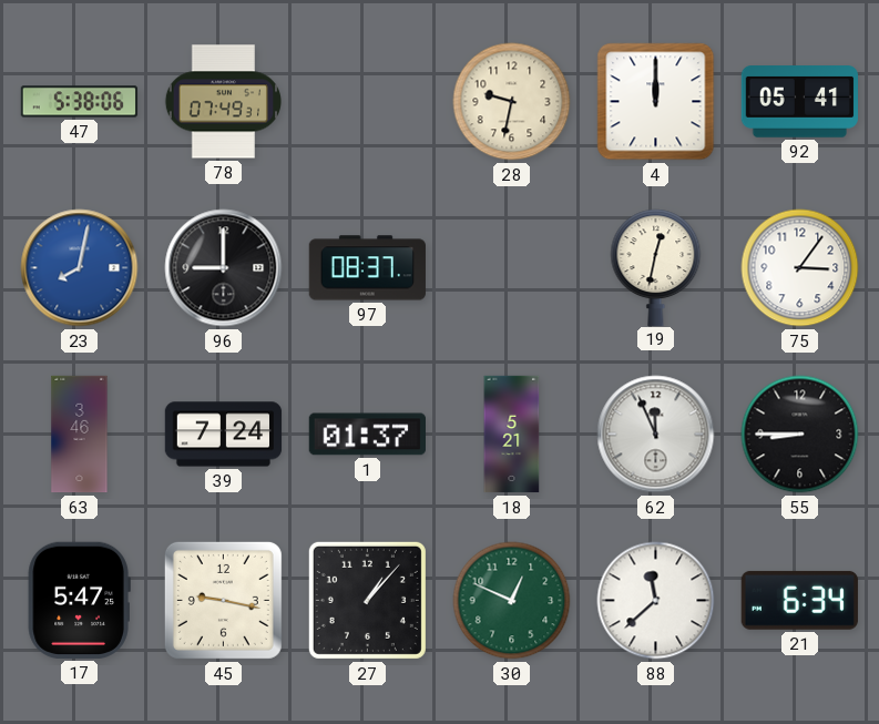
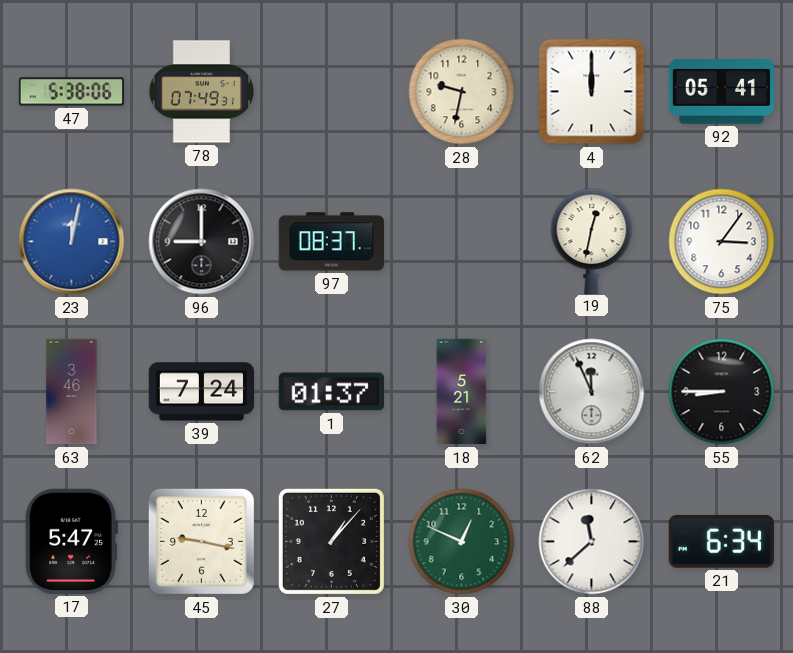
23: 8:02 -> 12:02 (72, 242)
